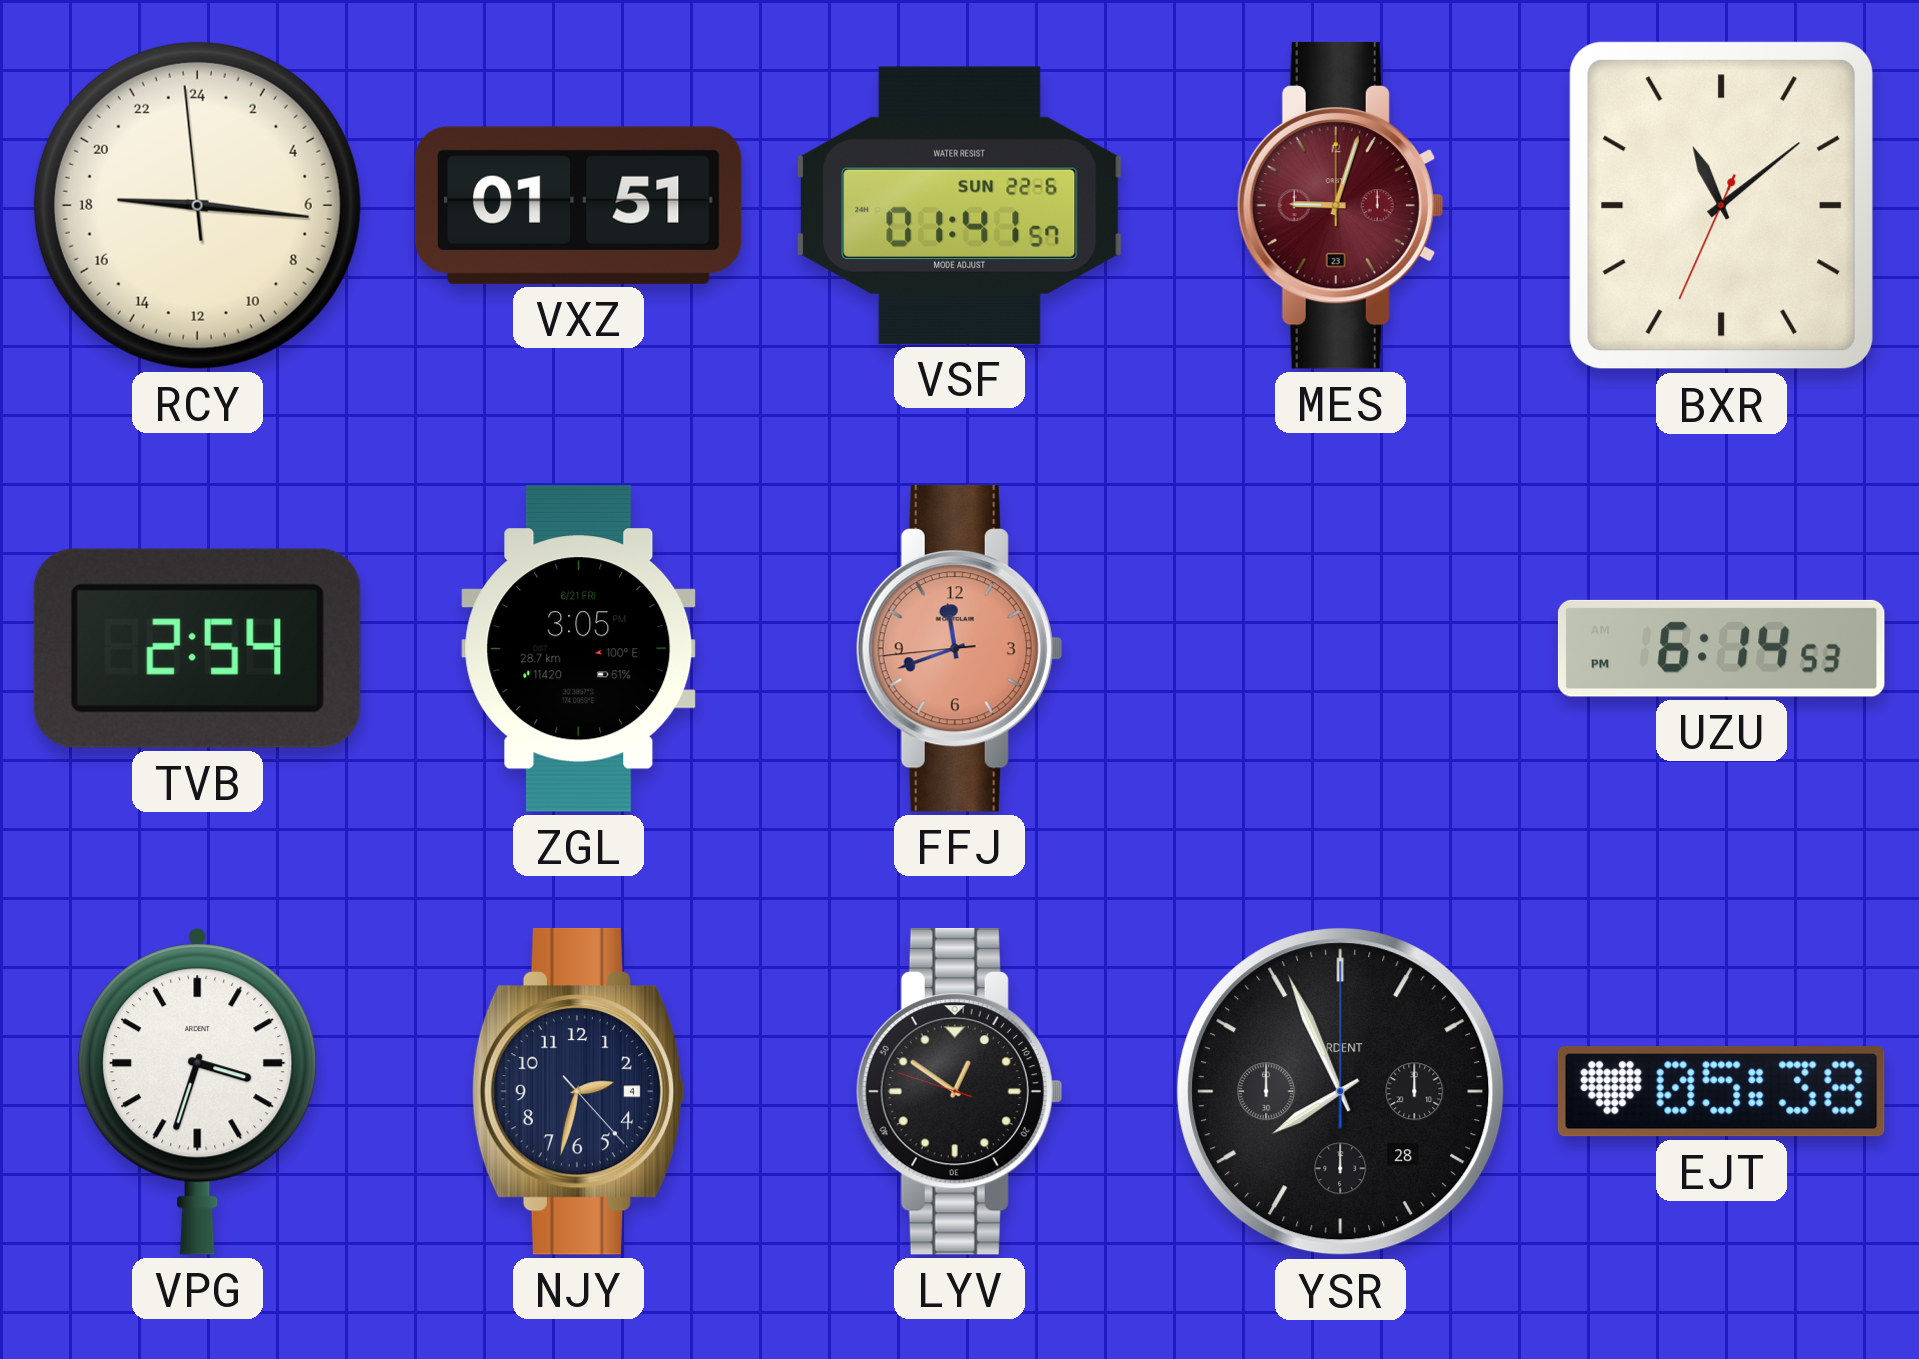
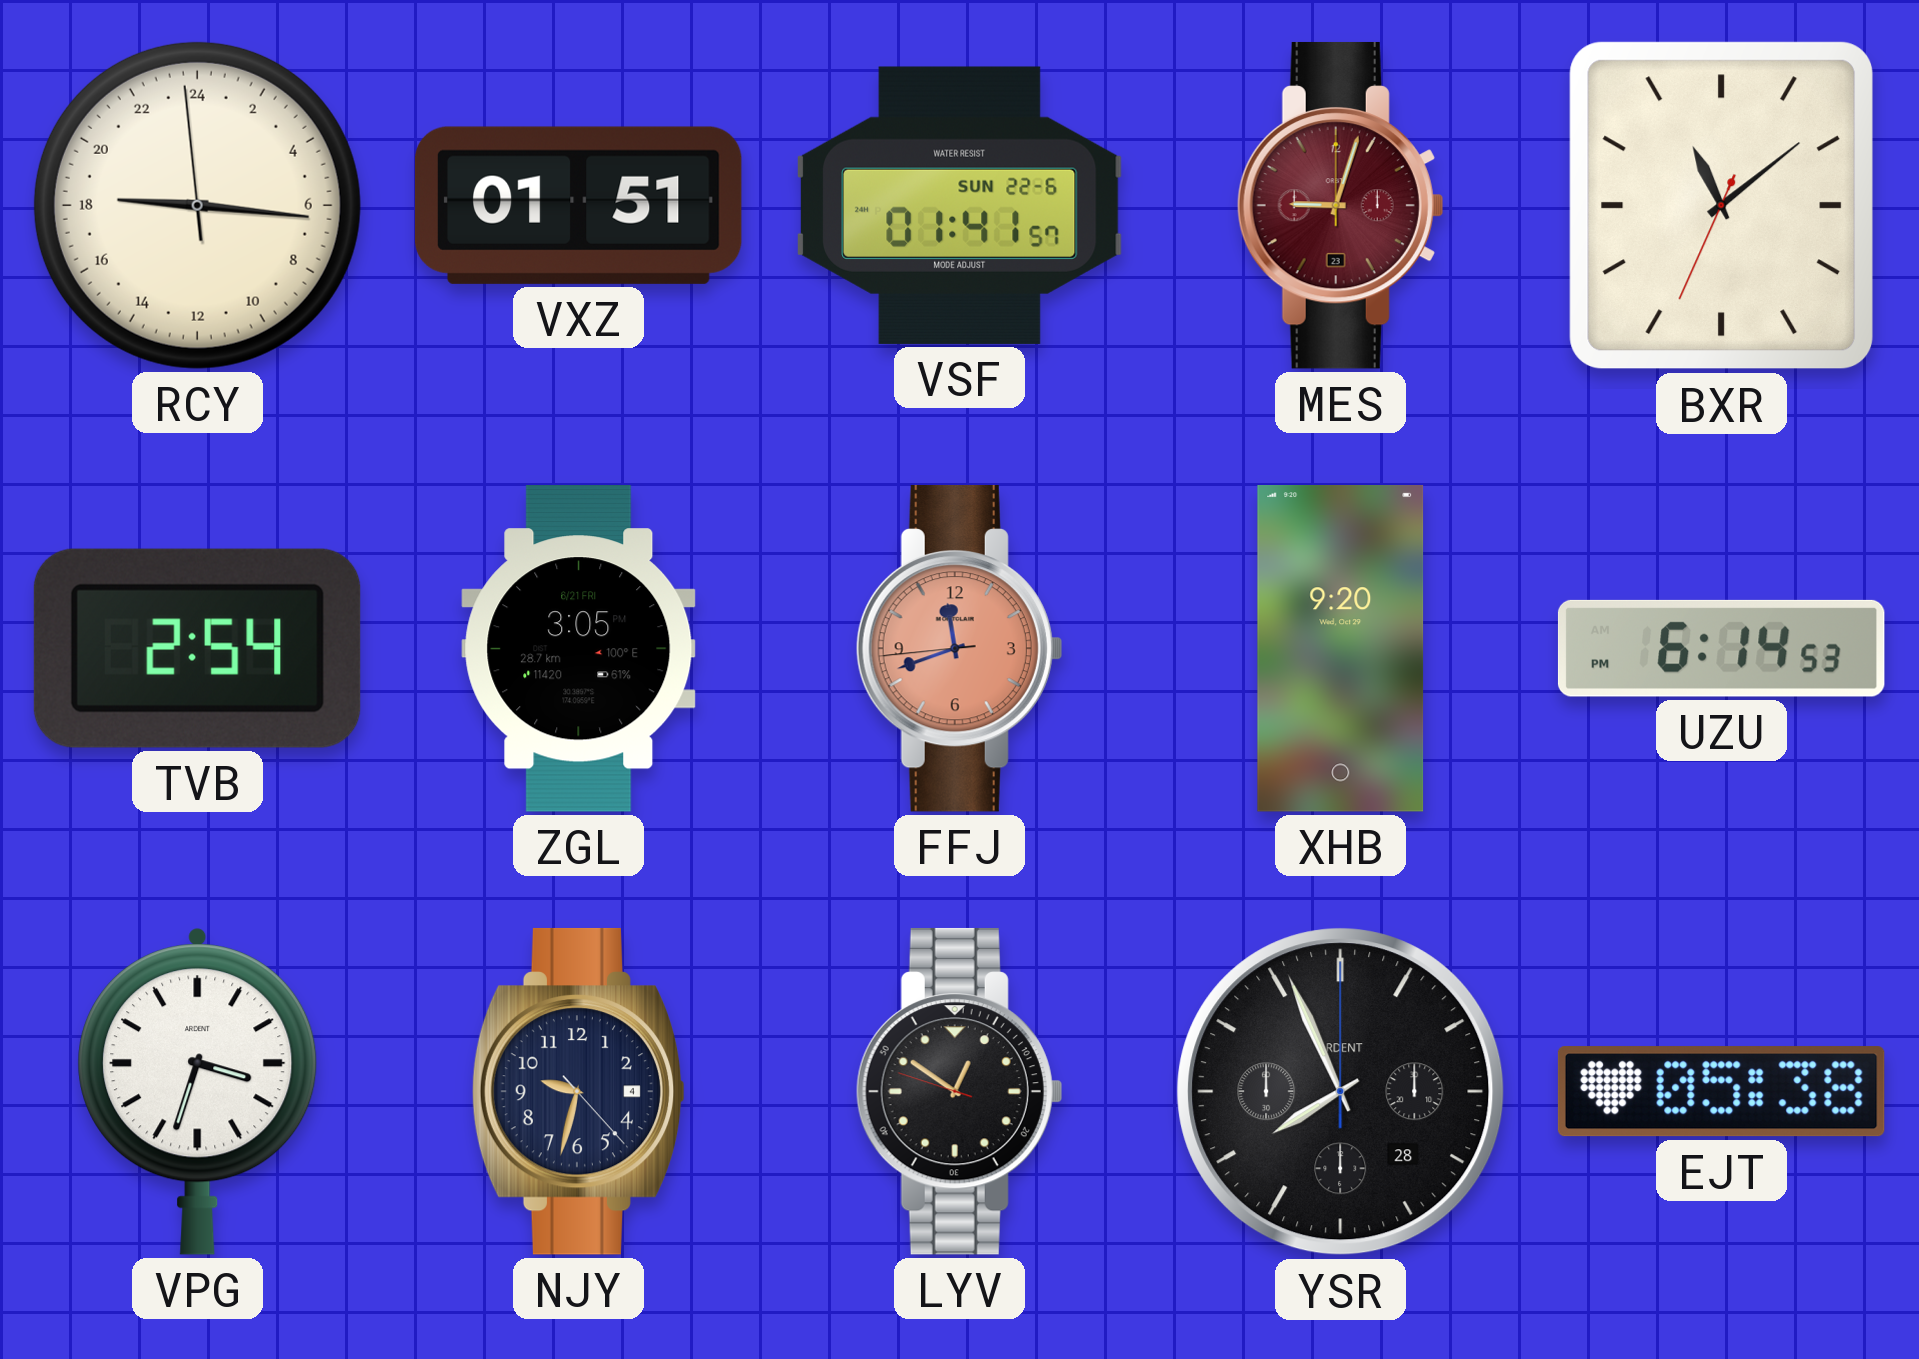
XHB: none -> 9:20 (1341, 649)
NJY: 2:32 -> 9:32 (578, 1091)
